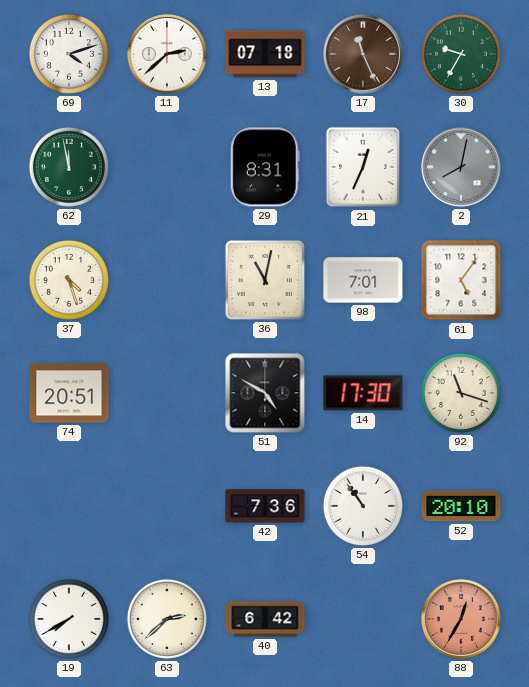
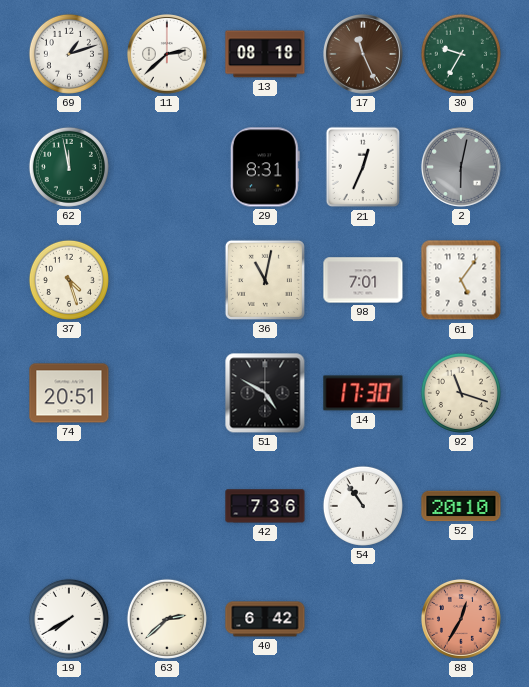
69: 4:12 -> 1:12 (69, 54)
13: 07:18 -> 08:18 (265, 54)
2: 8:02 -> 6:02 (461, 168)
